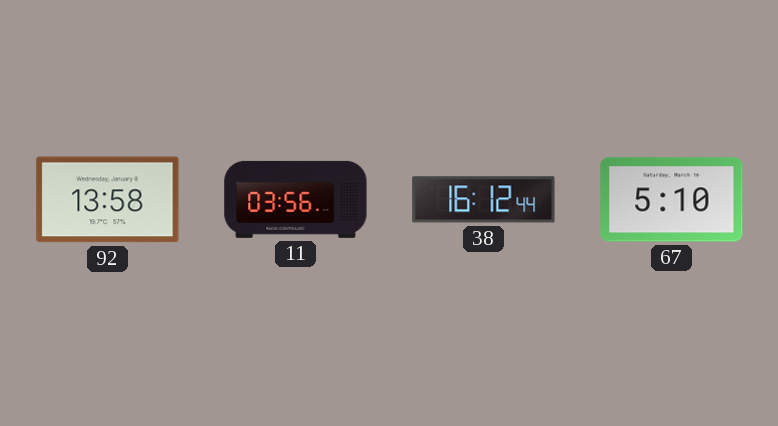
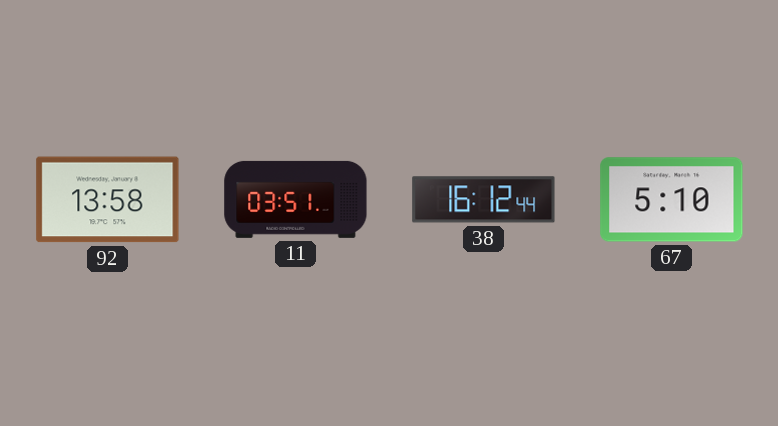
11: 03:56 -> 03:51 (296, 199)
